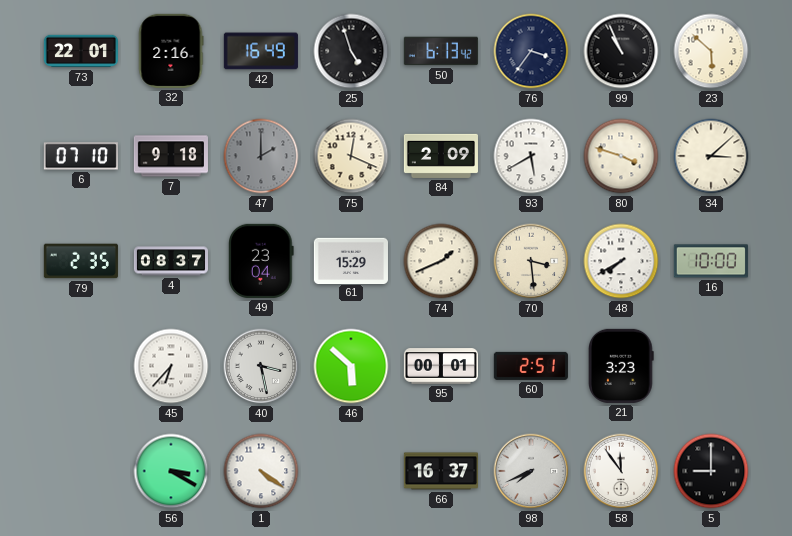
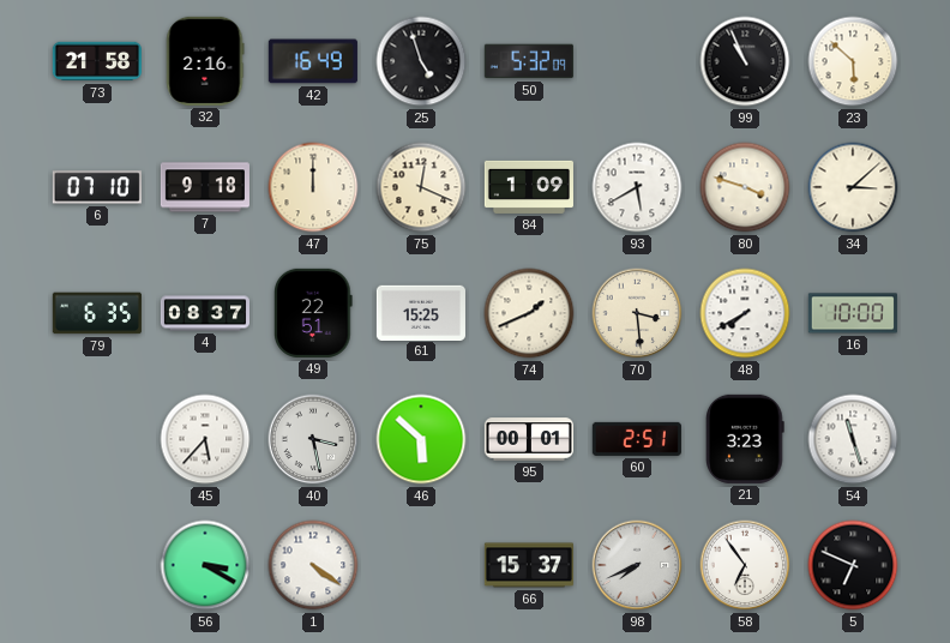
73: 22:01 -> 21:58 (97, 61)
50: 6:13 -> 5:32 (529, 61)
76: 3:36 -> none (531, 51)
47: 2:00 -> 12:00 (313, 187)
47 dial: grey -> cream (313, 187)
84: 2:09 -> 1:09 (529, 187)
79: 2:35 -> 6:35 (97, 313)
49: 23:04 -> 22:51 (314, 313)
61: 15:29 -> 15:25 (421, 312)
45: 6:37 -> 5:37 (205, 439)
54: none -> 11:27 (853, 439)
66: 16:37 -> 15:37 (529, 565)
58: 11:54 -> 6:54 (745, 565)
5: 9:00 -> 6:49 (853, 565)
